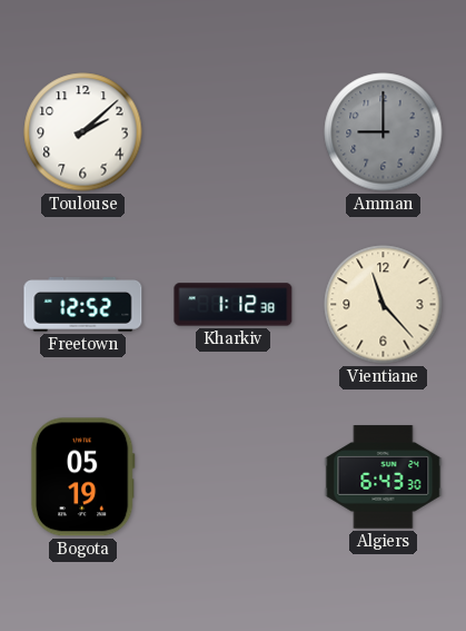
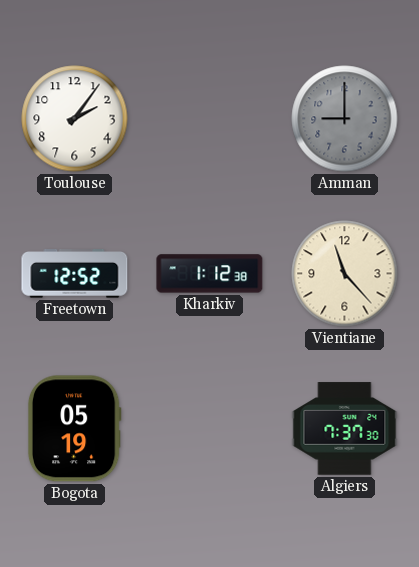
Toulouse: 2:08 -> 2:06 (75, 119)
Algiers: 6:43 -> 7:37 (345, 429)
